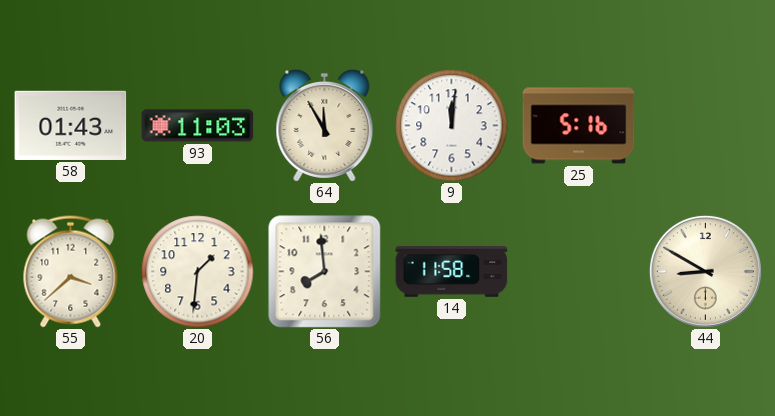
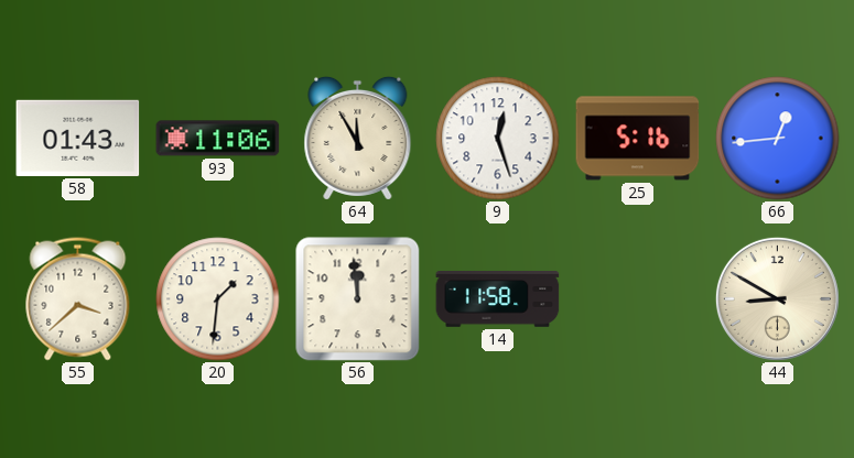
93: 11:03 -> 11:06 (218, 139)
9: 12:01 -> 12:27 (498, 139)
66: none -> 12:44 (778, 139)
56: 7:59 -> 11:59 (358, 299)
